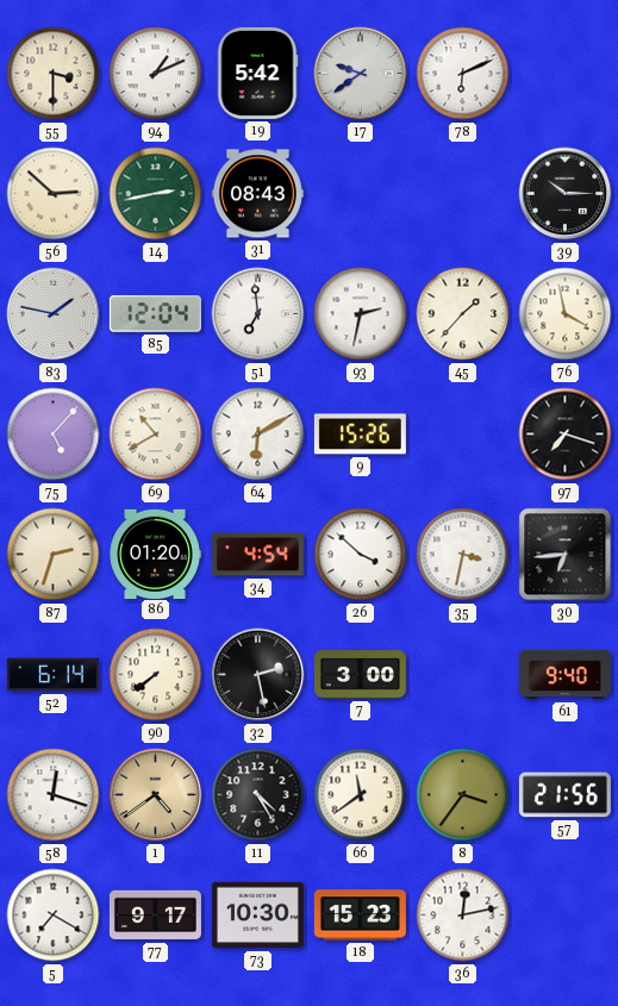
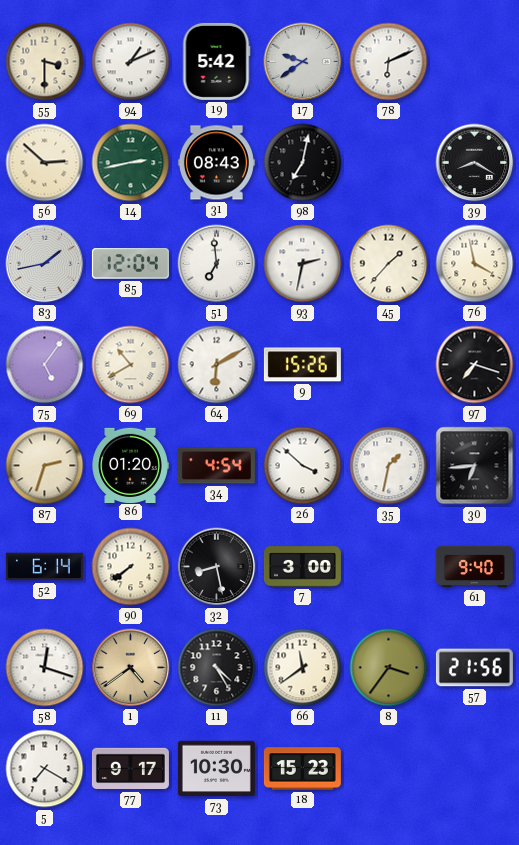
98: none -> 7:02 (303, 163)
39: 10:15 -> 8:20 (475, 163)
83: 1:47 -> 1:43 (45, 264)
75: 5:07 -> 5:06 (45, 365)
35: 3:32 -> 1:32 (389, 466)
32: 2:28 -> 8:28 (217, 567)
36: 12:13 -> none (463, 916)
